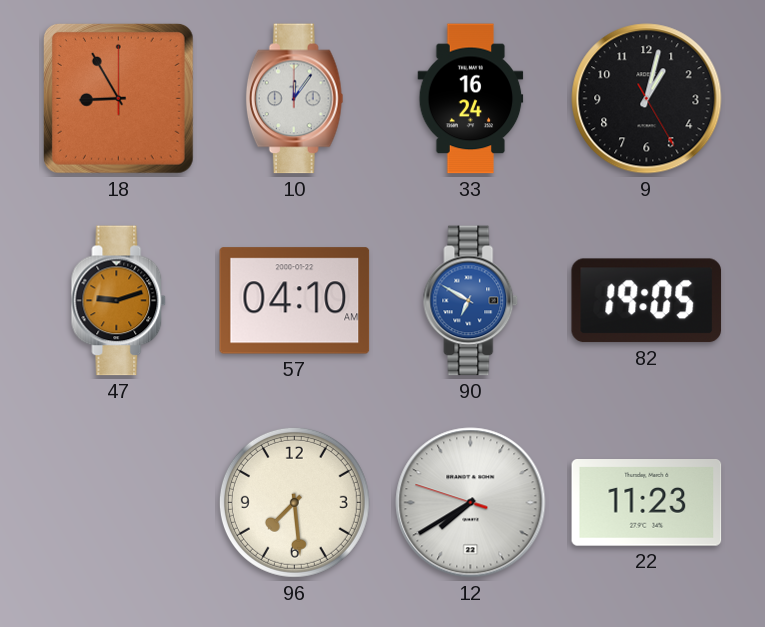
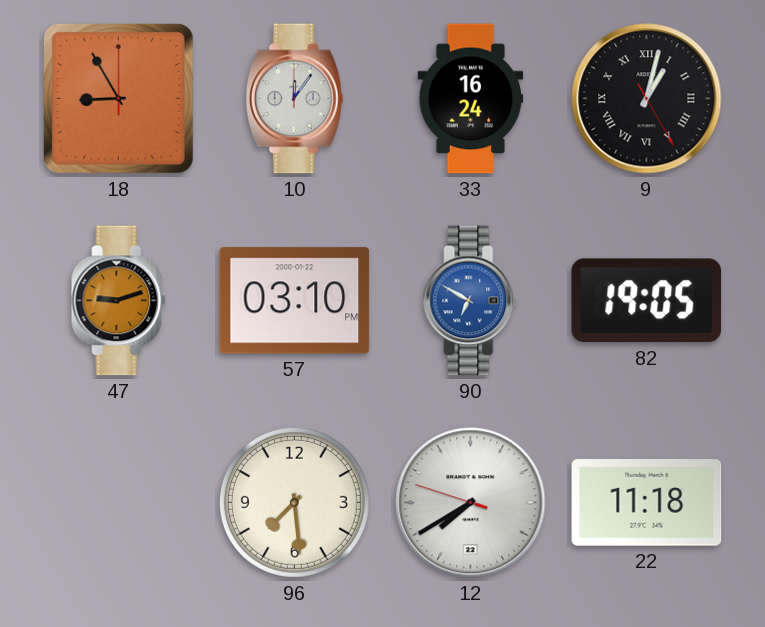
9 numerals: Arabic -> Roman (647, 99)
57: 04:10 -> 03:10 (295, 301)
22: 11:23 -> 11:18 (647, 503)
